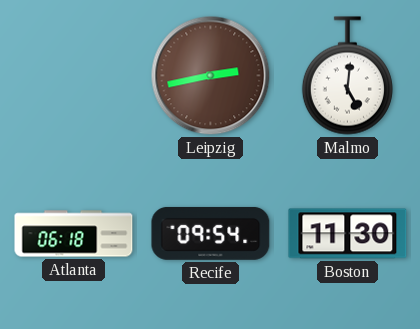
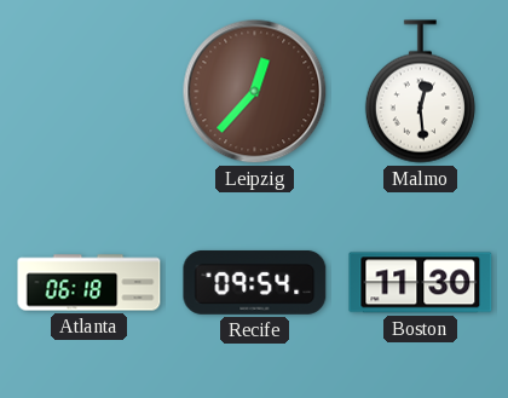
Leipzig: 2:43 -> 12:37 (255, 92)
Malmo: 5:01 -> 12:29 (420, 92)
